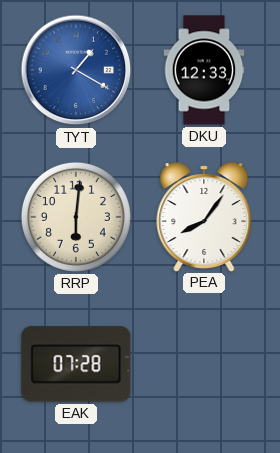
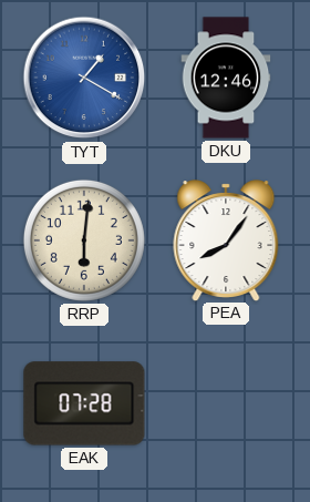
DKU: 12:33 -> 12:46 (226, 78)
